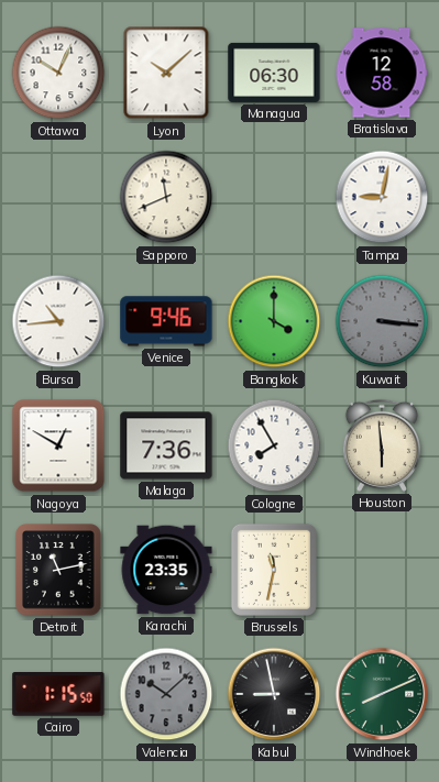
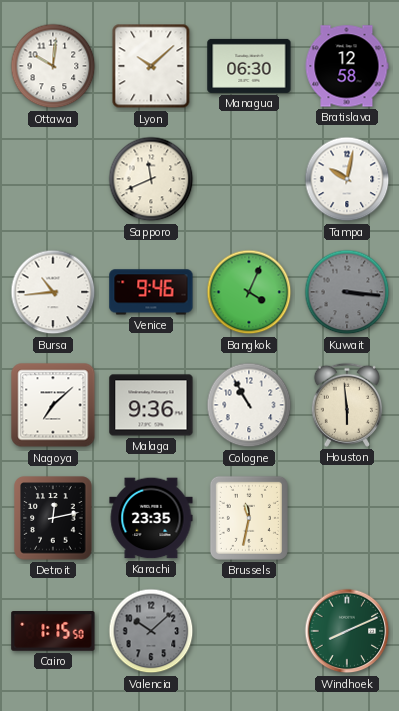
Ottawa: 10:04 -> 10:01 (53, 66)
Tampa: 9:02 -> 10:02 (347, 179)
Bangkok: 4:00 -> 4:04 (249, 292)
Nagoya: 12:50 -> 7:08 (53, 405)
Malaga: 7:36 -> 9:36 (151, 405)
Cologne: 7:55 -> 10:55 (249, 405)
Detroit: 11:13 -> 12:13 (53, 518)
Kabul: 8:58 -> none (274, 694)
